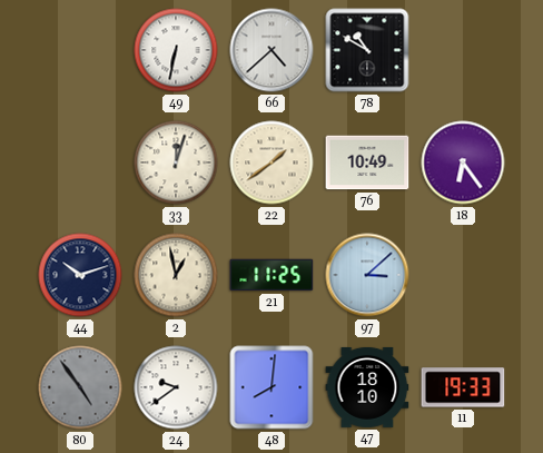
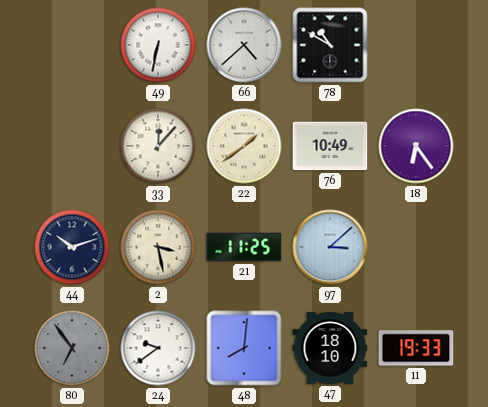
33: 12:03 -> 12:07 (158, 146)
2: 12:58 -> 3:28 (158, 247)
80: 4:54 -> 6:54 (72, 348)
